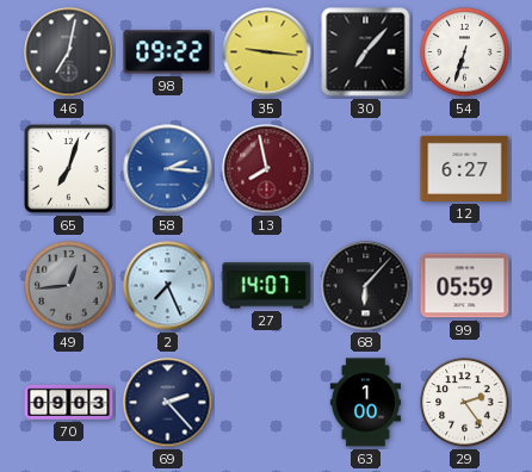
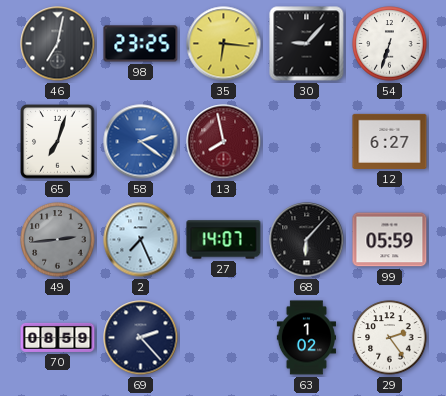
98: 09:22 -> 23:25 (141, 44)
35: 9:16 -> 6:16 (224, 44)
30: 7:07 -> 9:07 (307, 44)
58: 2:16 -> 2:21 (141, 142)
49: 12:44 -> 2:44 (58, 240)
70: 09:03 -> 08:59 (58, 337)
63: 1:00 -> 1:02 (306, 338)
